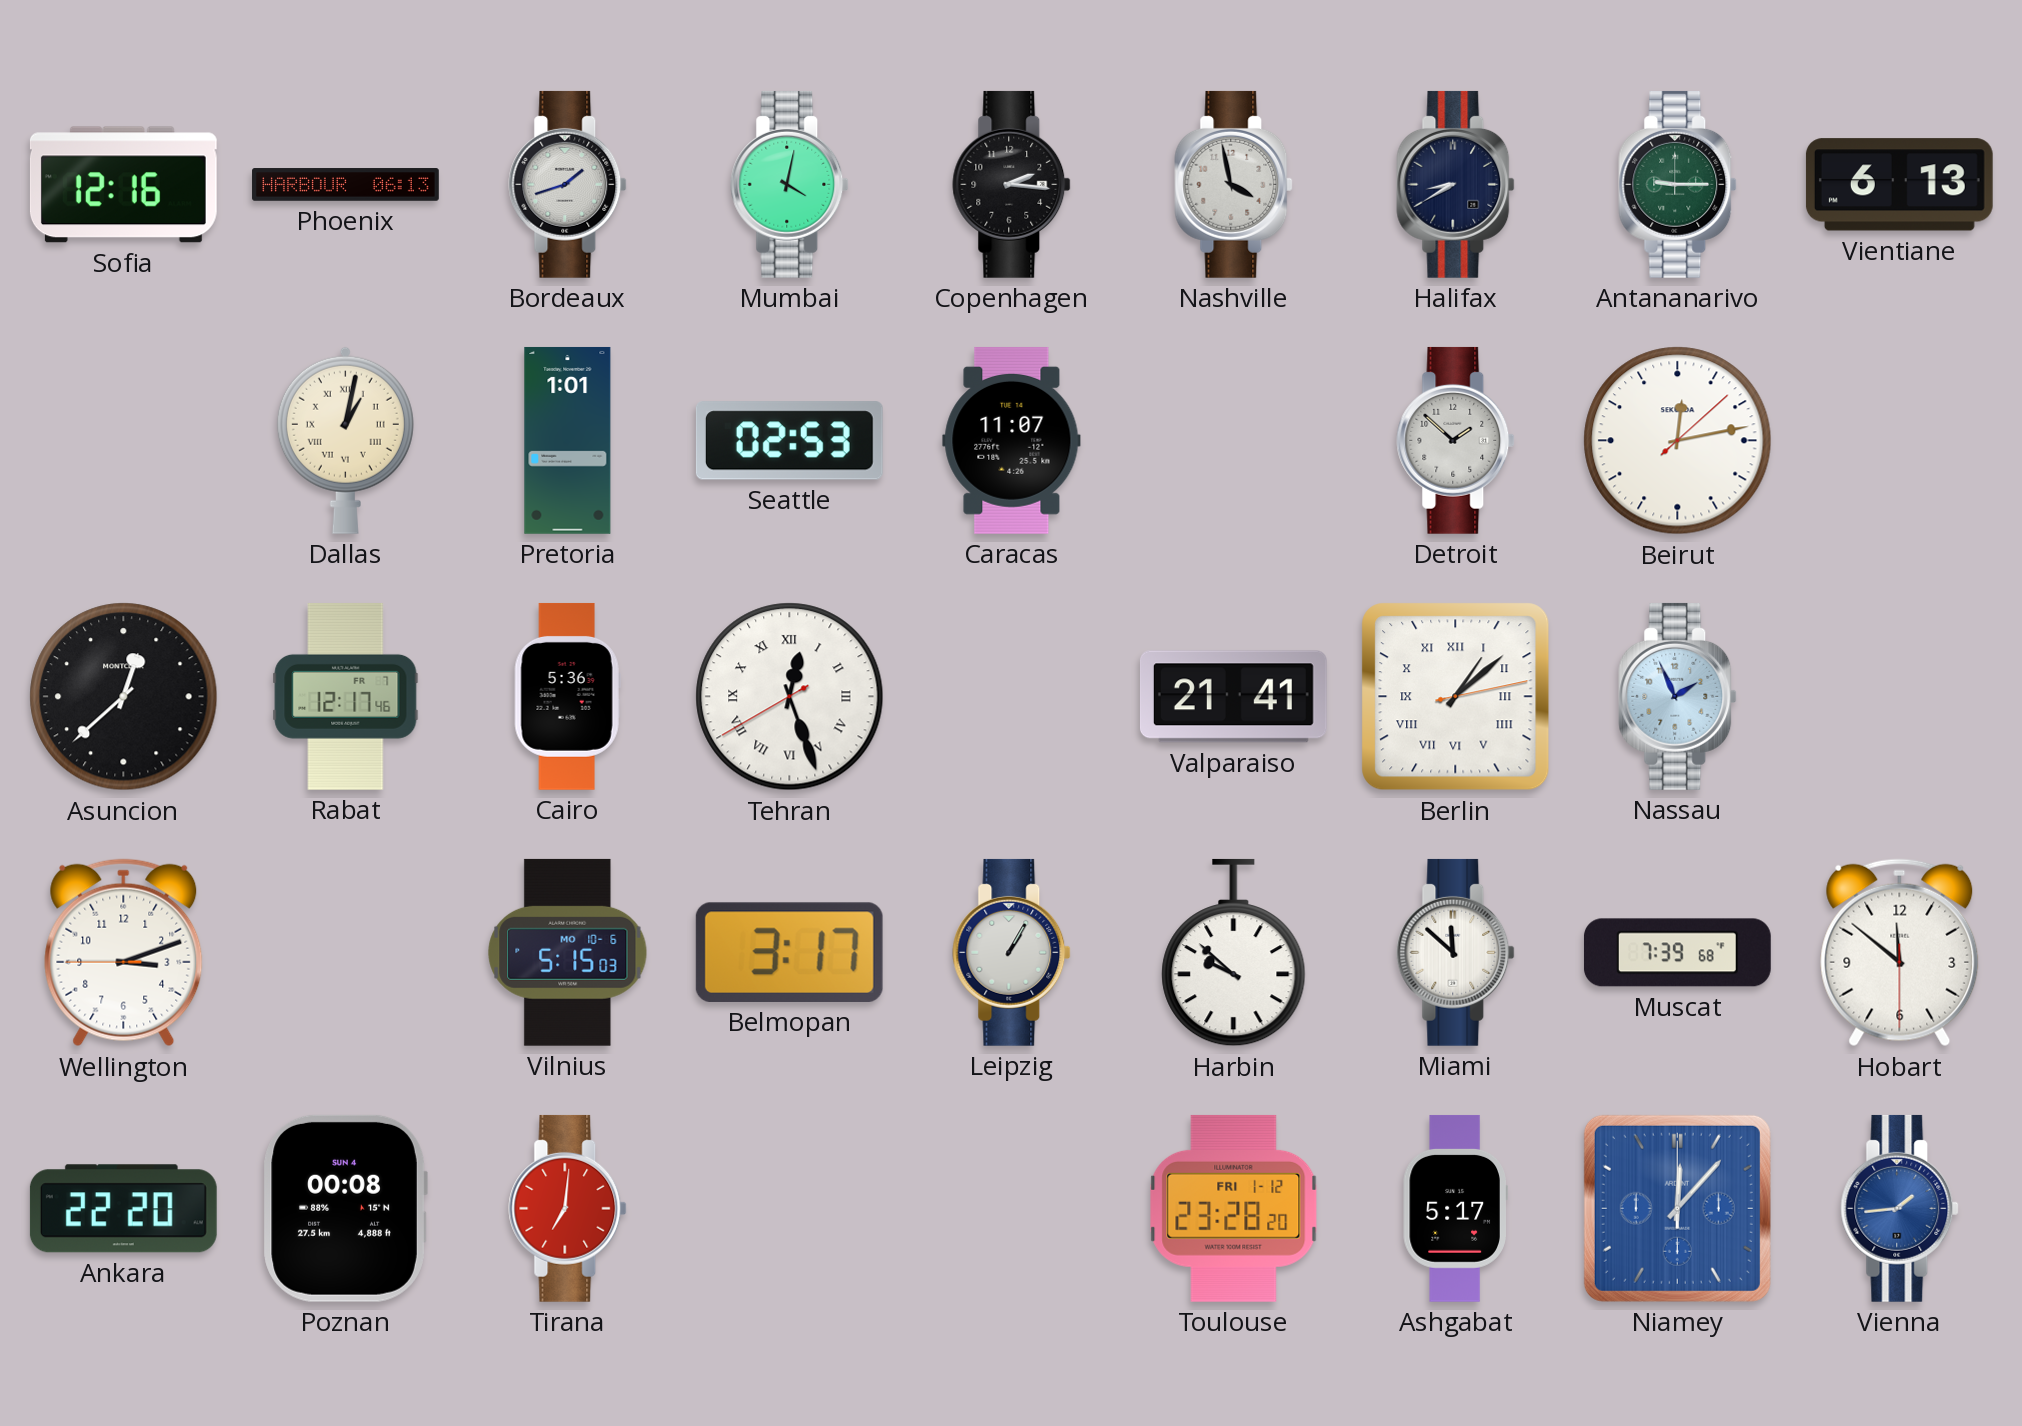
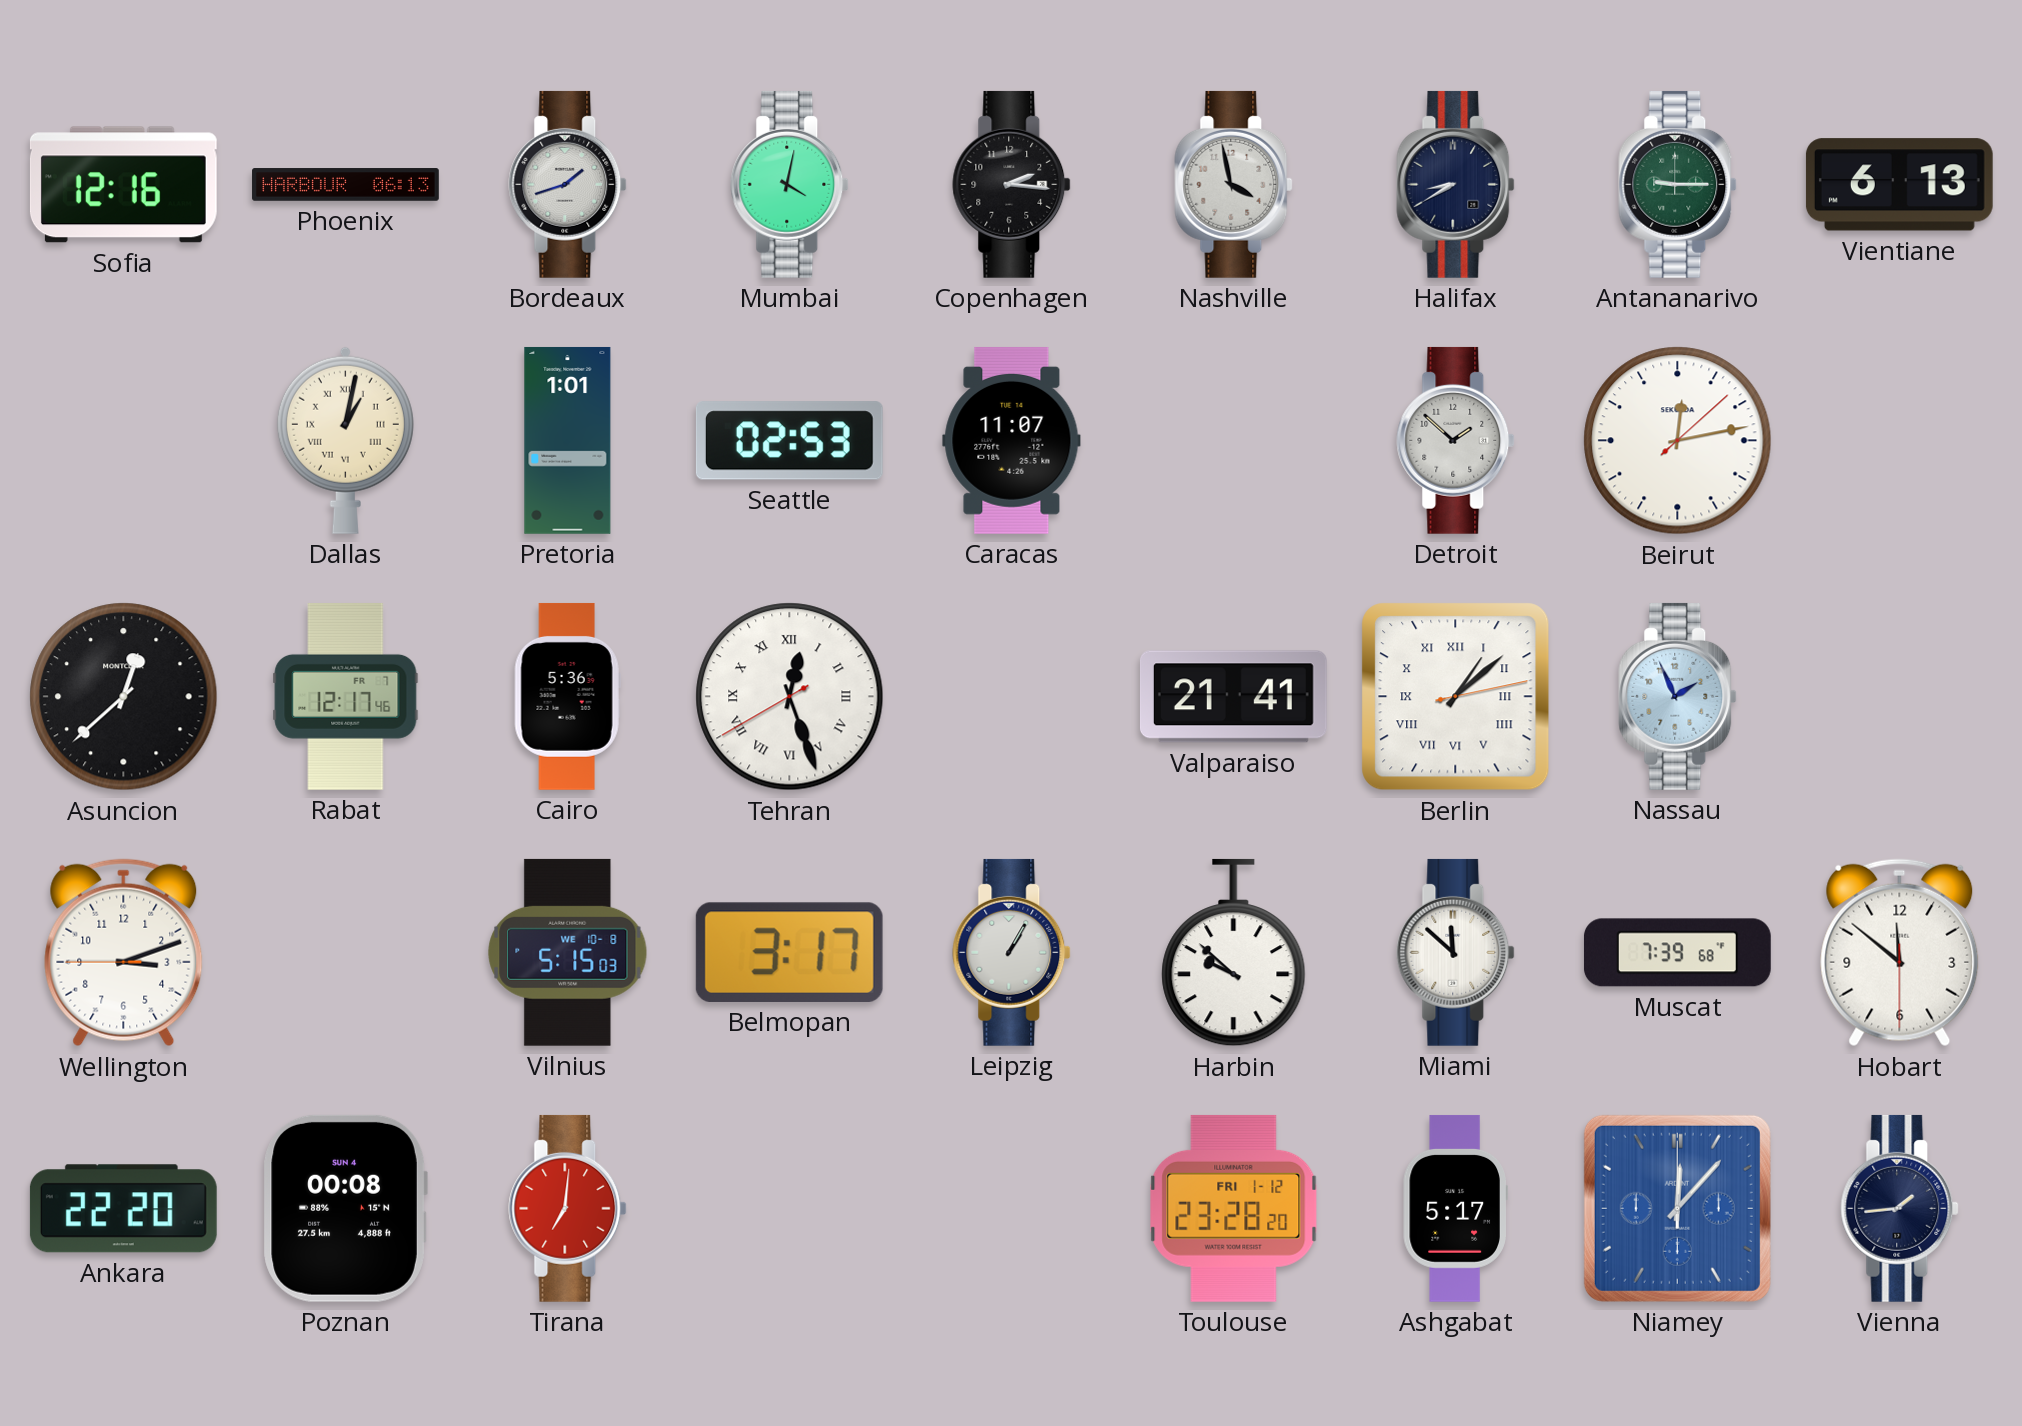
Vilnius date: MO 10-6 -> WE 10-8 (568, 952)
Vienna dial: blue -> navy (1900, 1208)
